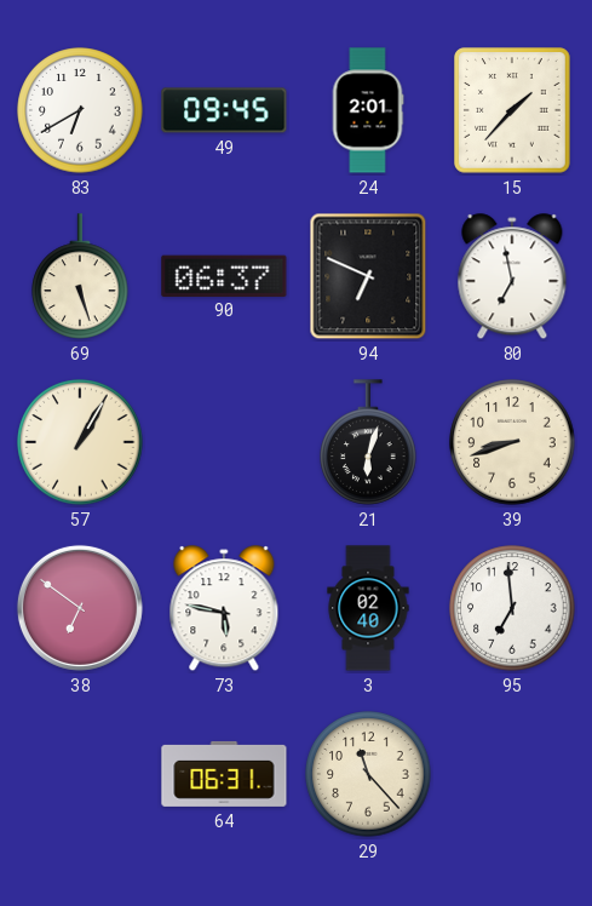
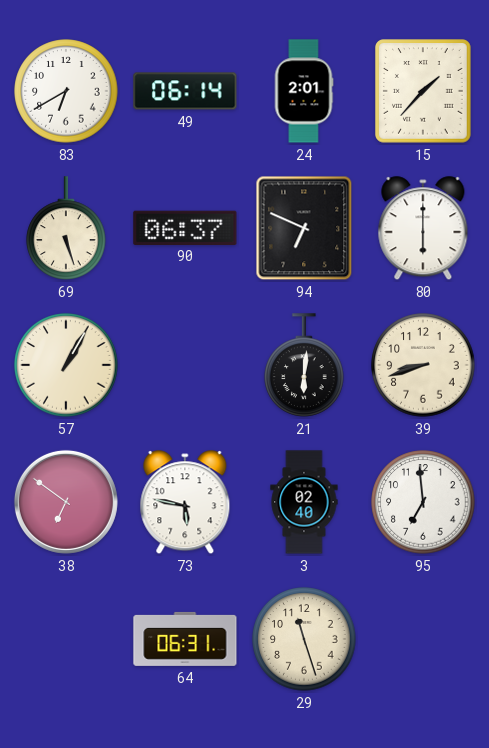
49: 09:45 -> 06:14 (185, 91)
80: 6:58 -> 6:00 (423, 229)
21: 6:03 -> 6:01 (304, 365)
29: 11:23 -> 11:27 (304, 639)
